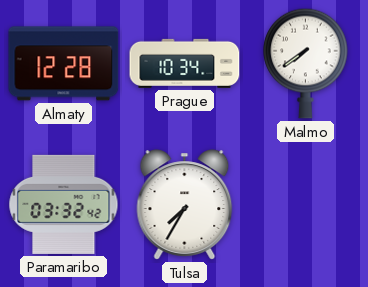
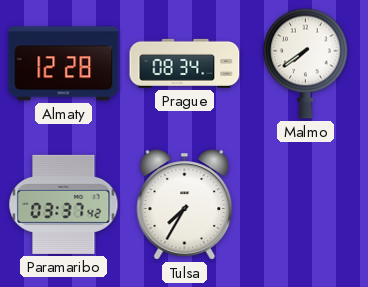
Prague: 10:34 -> 08:34 (185, 63)
Paramaribo: 03:32 -> 03:37 (64, 204)
